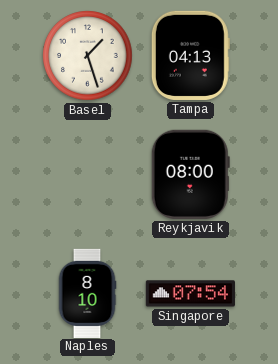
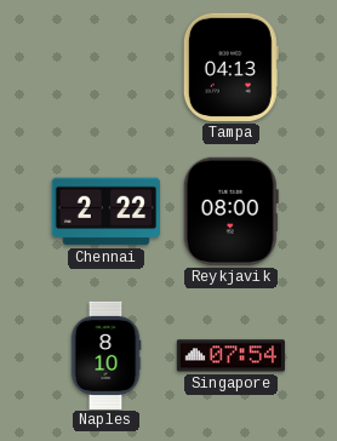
Basel: 1:27 -> none (88, 56)
Chennai: none -> 2:22 (105, 212)
